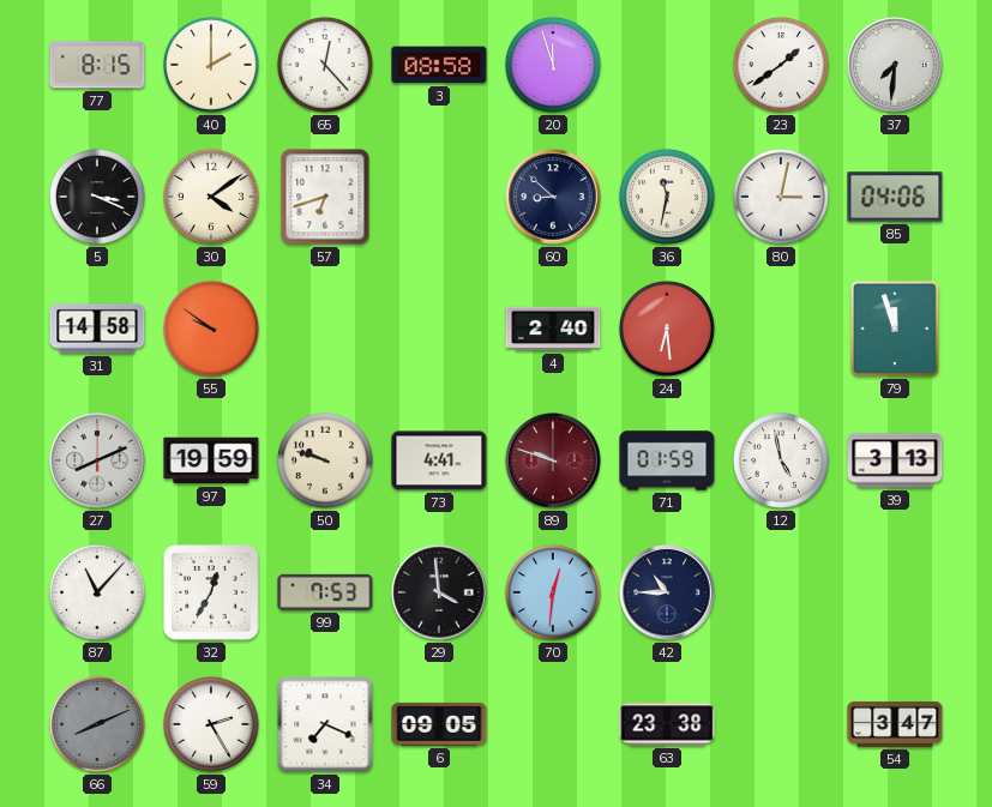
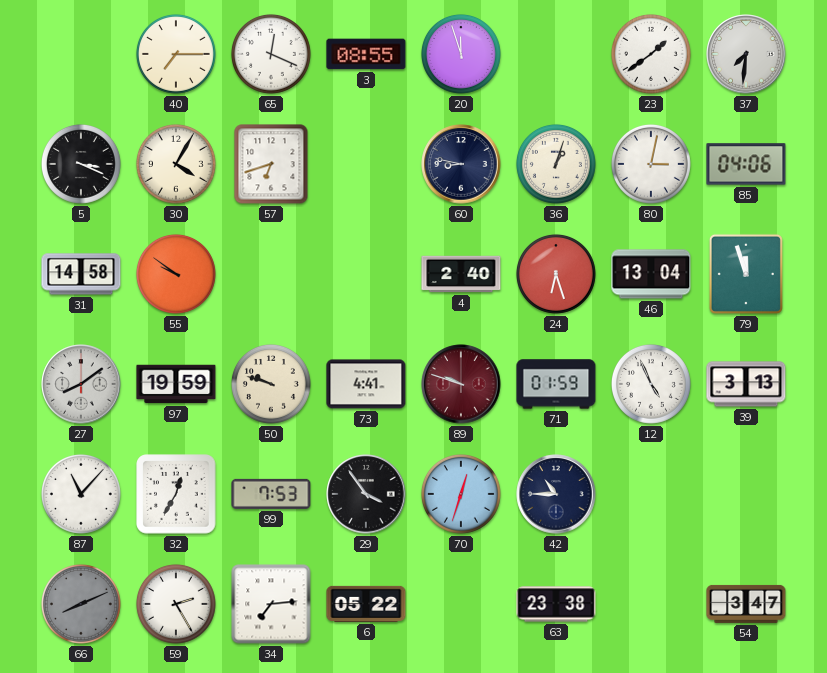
77: 8:15 -> none (97, 65)
40: 2:00 -> 7:15 (176, 54)
65: 12:23 -> 12:19 (271, 54)
3: 08:58 -> 08:55 (366, 54)
30: 4:09 -> 4:05 (176, 164)
60: 8:52 -> 8:47 (461, 164)
36: 11:32 -> 1:03 (556, 164)
24: 6:29 -> 6:27 (556, 274)
46: none -> 13:04 (651, 274)
27: 8:11 -> 8:09 (81, 384)
12: 4:58 -> 4:56 (651, 384)
29: 3:59 -> 3:54 (366, 494)
70: 12:31 -> 12:33 (461, 494)
34: 7:19 -> 7:14 (271, 604)
6: 09:05 -> 05:22 (366, 604)
